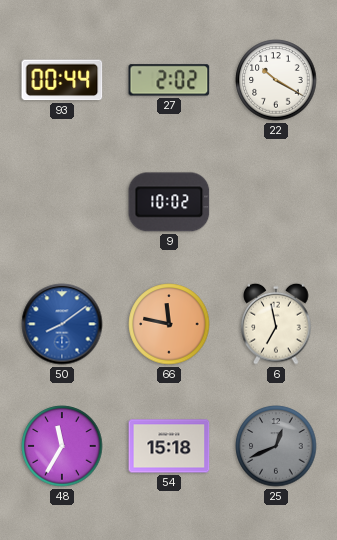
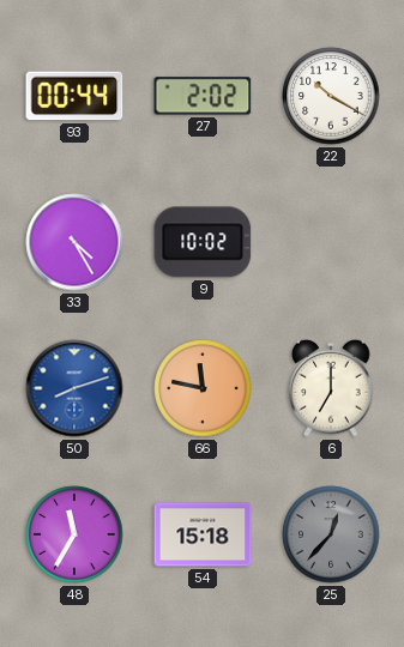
33: none -> 4:25 (74, 242)
50: 8:09 -> 8:12 (74, 388)
6: 6:58 -> 7:00 (331, 388)
25: 12:41 -> 12:37 (331, 534)
